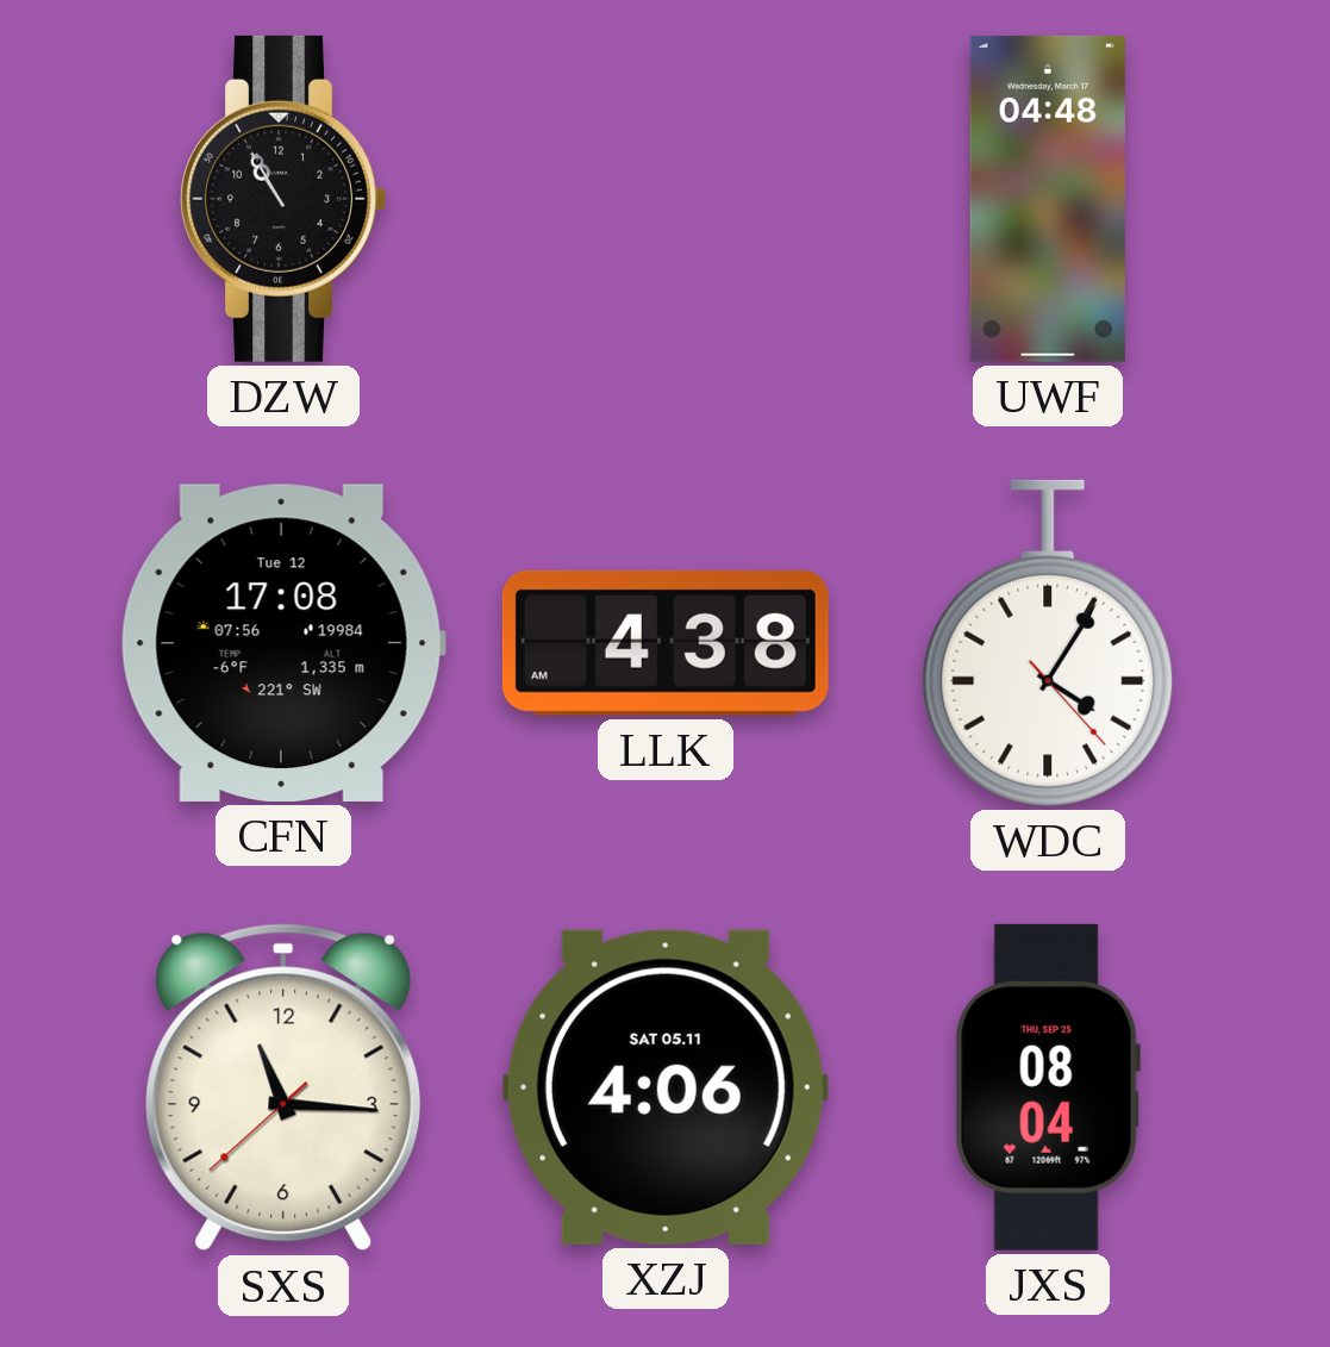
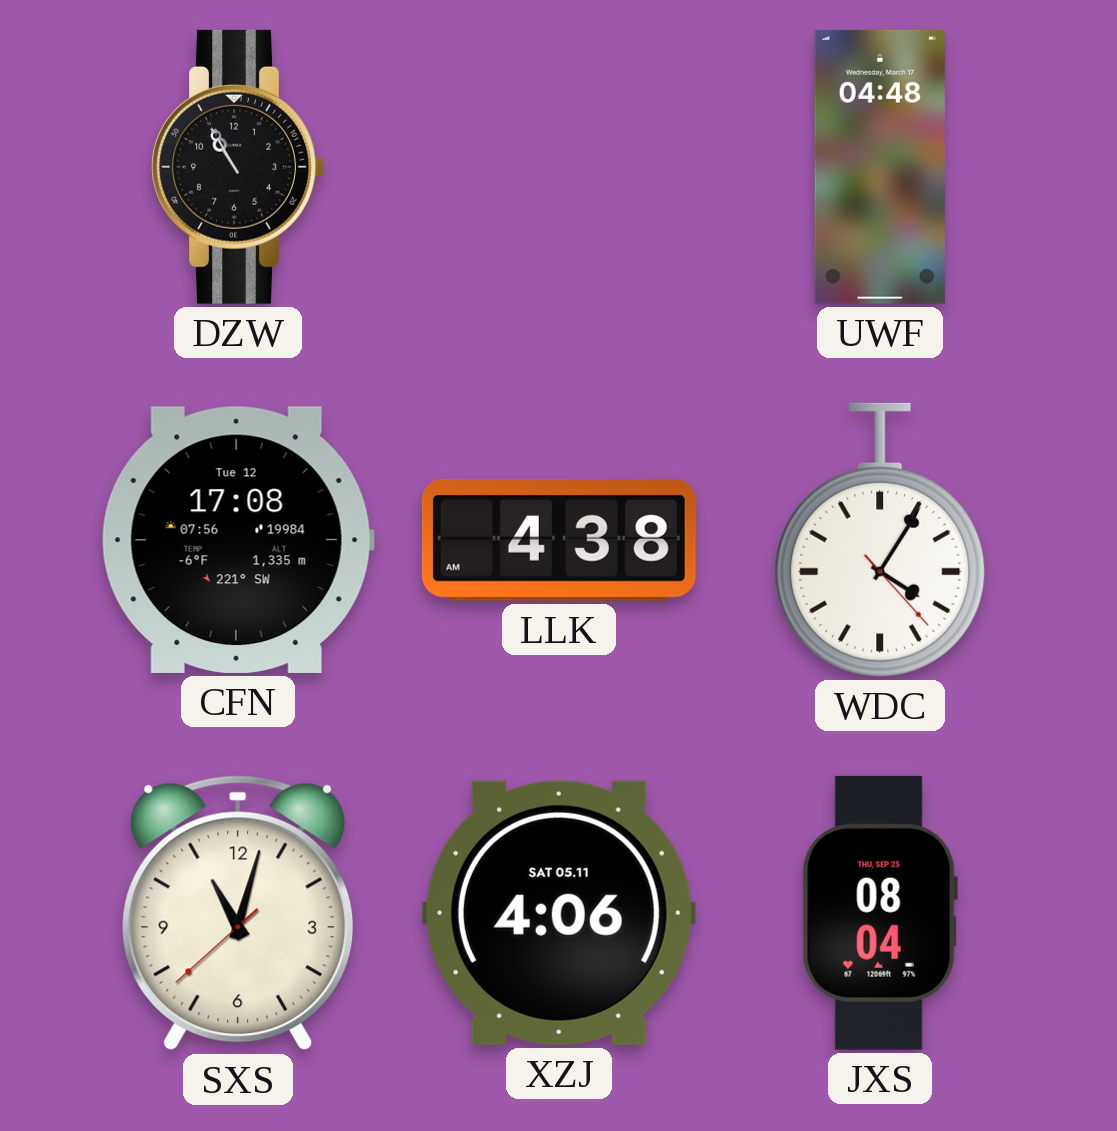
SXS: 11:15 -> 11:02 (238, 913)
